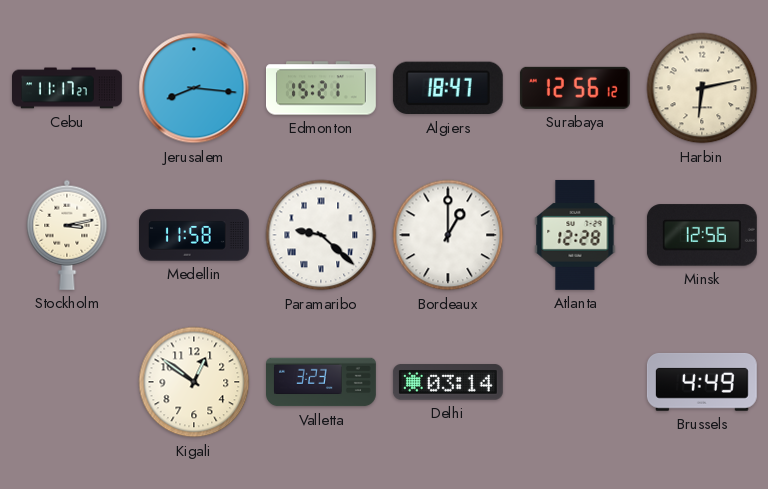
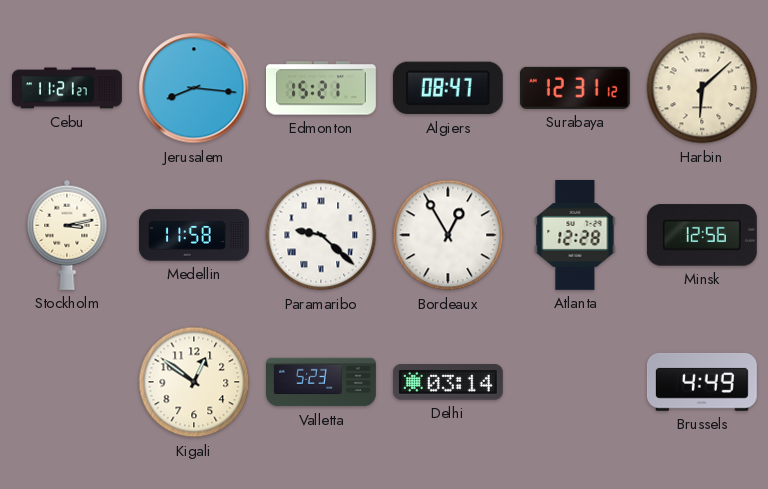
Cebu: 11:17 -> 11:21 (68, 88)
Algiers: 18:47 -> 08:47 (448, 88)
Surabaya: 12:56 -> 12:31 (575, 88)
Harbin: 6:13 -> 6:08 (702, 88)
Bordeaux: 1:00 -> 12:55 (448, 235)
Valletta: 3:23 -> 5:23 (322, 382)
